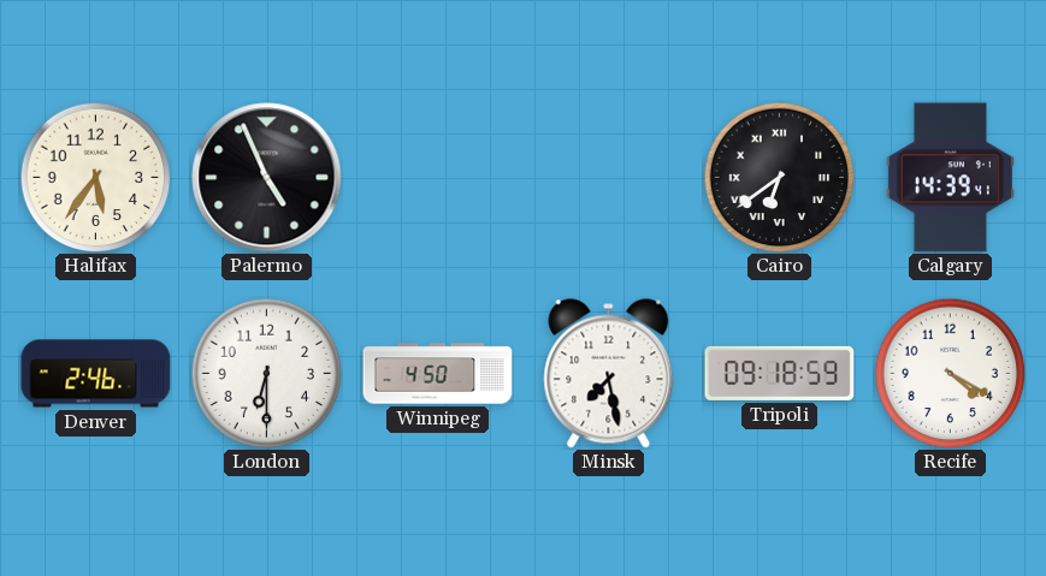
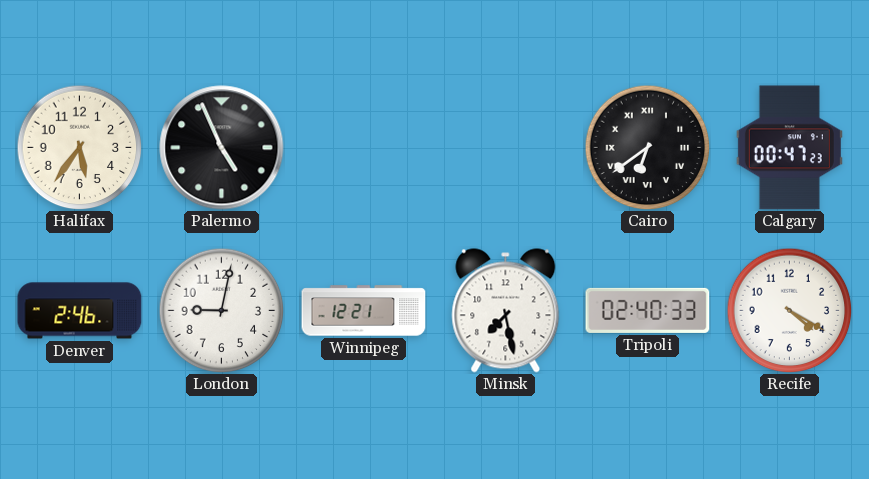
Calgary: 14:39 -> 00:47 (789, 148)
London: 6:30 -> 9:02 (221, 310)
Winnipeg: 4:50 -> 12:21 (364, 311)
Tripoli: 09:18 -> 02:40 (648, 310)
